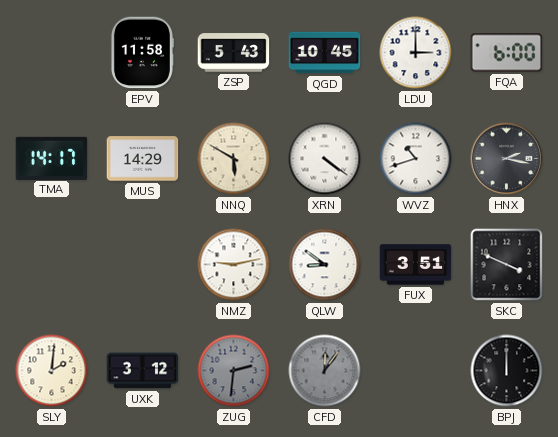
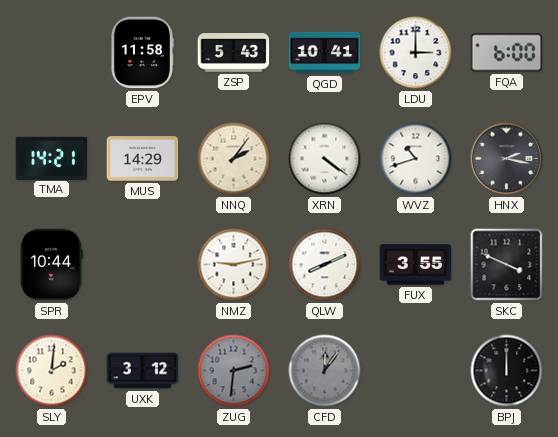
QGD: 10:45 -> 10:41 (325, 53)
TMA: 14:17 -> 14:21 (52, 158)
NNQ: 5:50 -> 2:06 (234, 159)
SPR: none -> 10:44 (51, 265)
QLW: 8:51 -> 8:11 (325, 265)
FUX: 3:51 -> 3:55 (416, 265)
